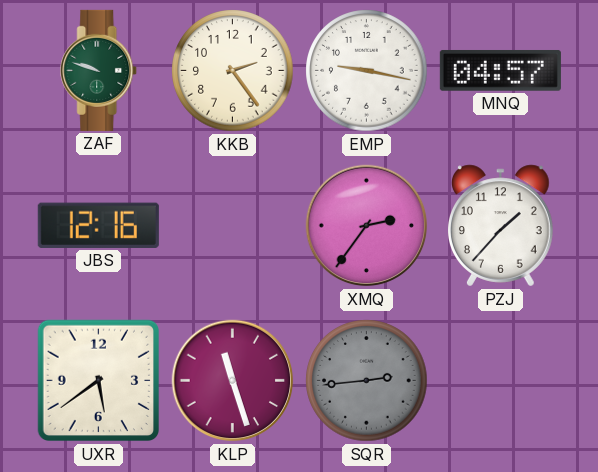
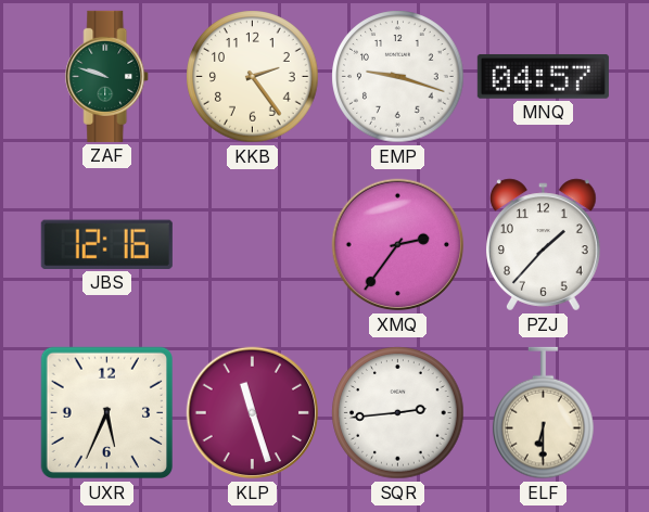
EMP: 9:17 -> 9:18 (398, 77)
UXR: 5:39 -> 5:34 (107, 413)
SQR dial: grey -> white (398, 413)
ELF: none -> 6:30 (544, 413)
